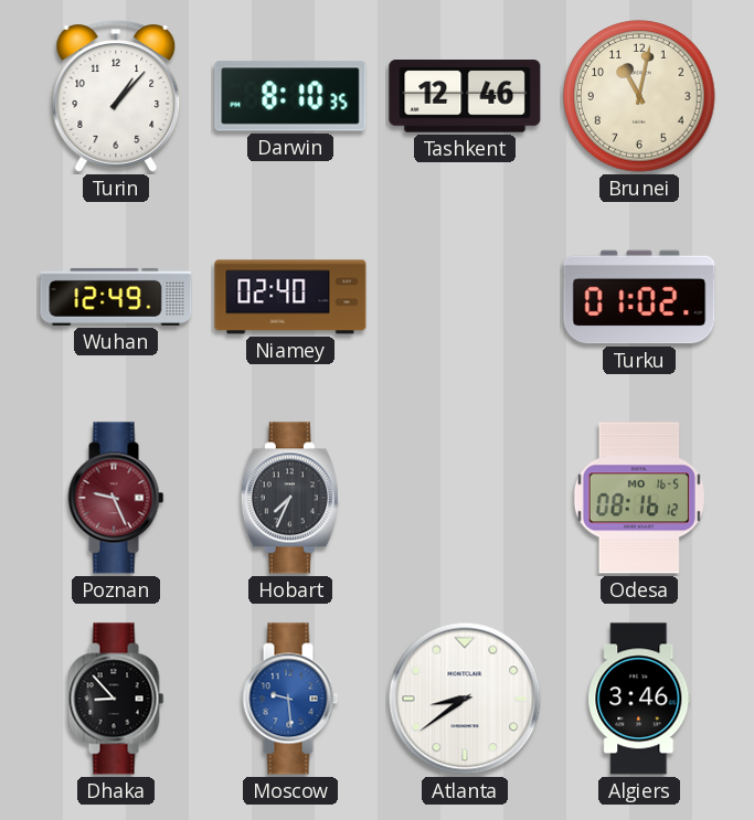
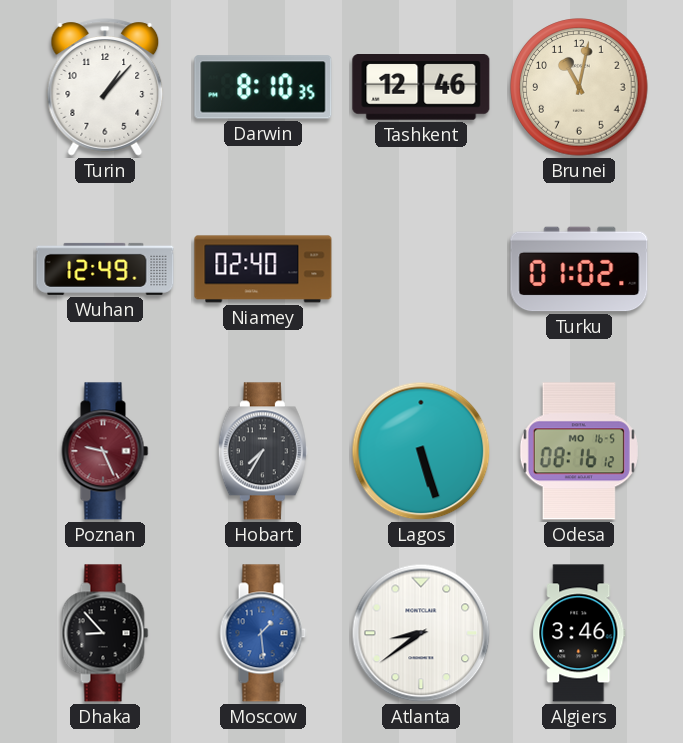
Hobart: 7:34 -> 7:35 (263, 451)
Lagos: none -> 5:27 (421, 451)
Moscow: 9:29 -> 1:29 (263, 633)
